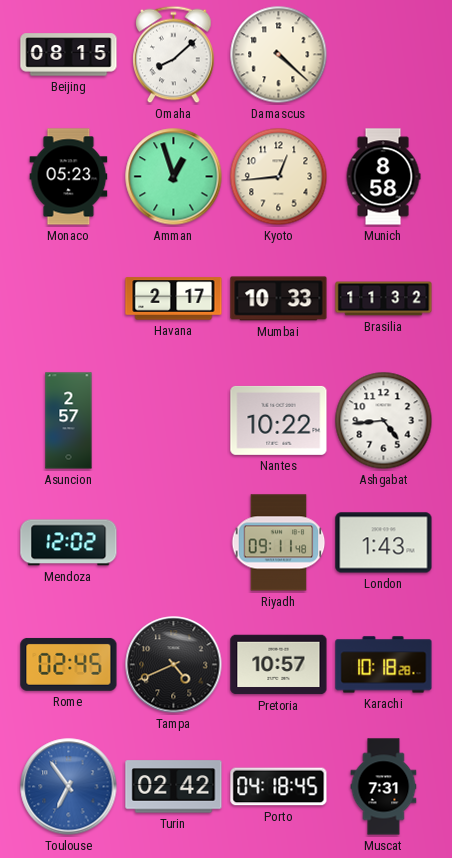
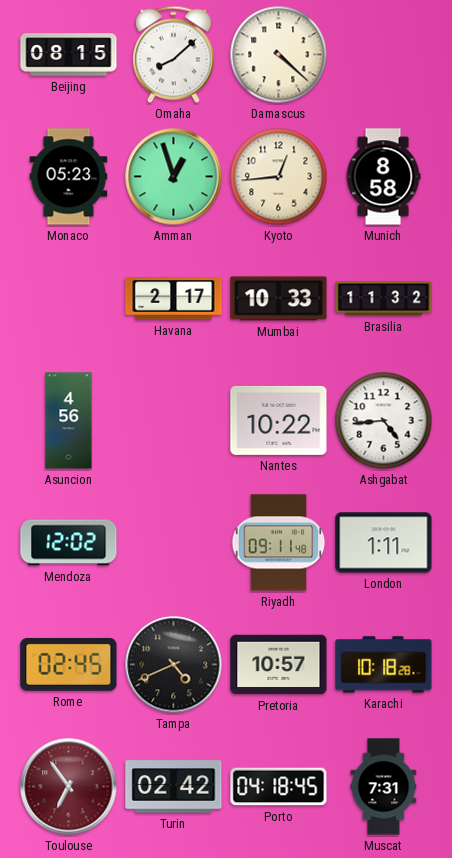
Asuncion: 2:57 -> 4:56 (69, 421)
London: 1:43 -> 1:11 (384, 543)
Toulouse dial: blue -> burgundy (69, 787)
